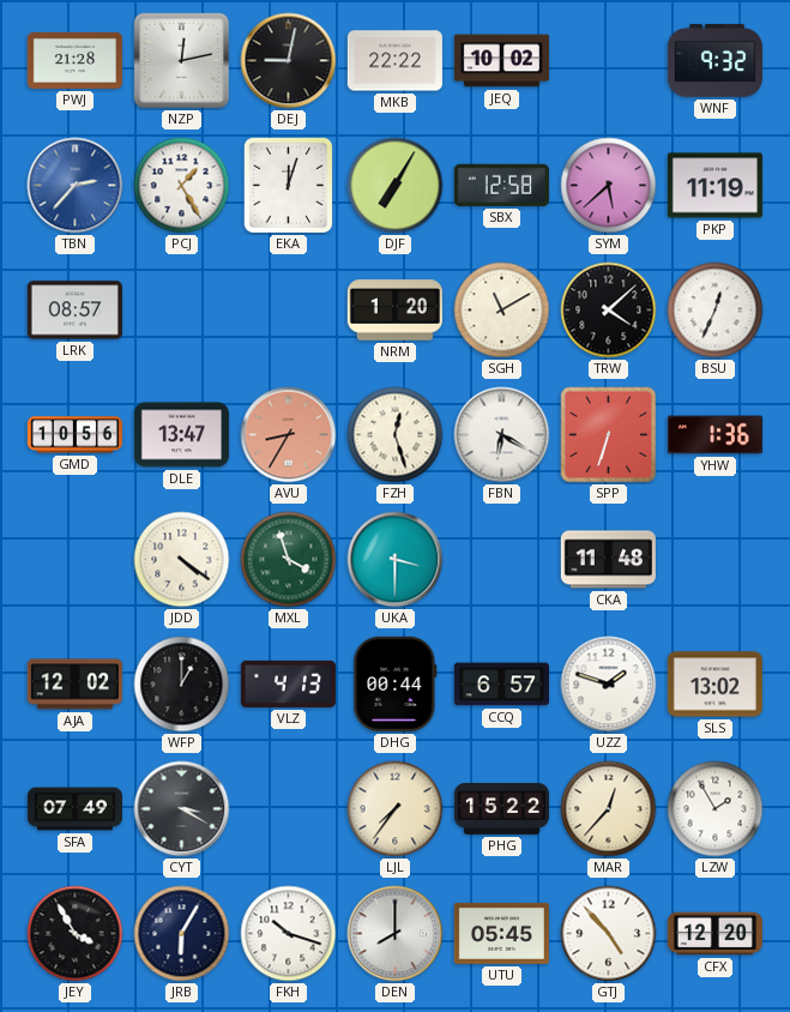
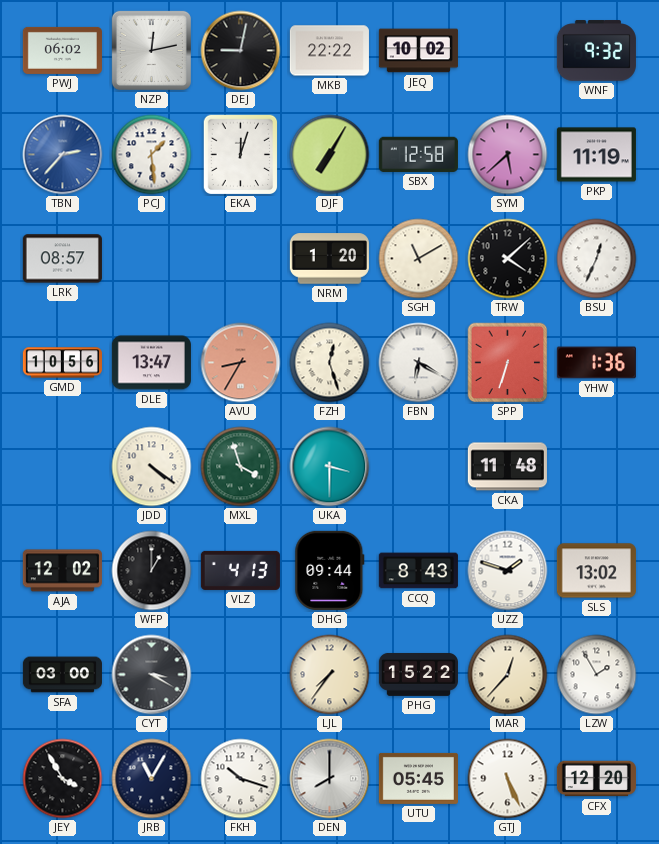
PWJ: 21:28 -> 06:02 (62, 50)
PCJ: 1:25 -> 1:29 (152, 155)
DHG: 00:44 -> 09:44 (330, 570)
CCQ: 6:57 -> 8:43 (418, 571)
SFA: 07:49 -> 03:00 (62, 675)
JRB: 6:05 -> 11:05 (152, 779)
GTJ: 4:53 -> 5:26 (508, 779)
